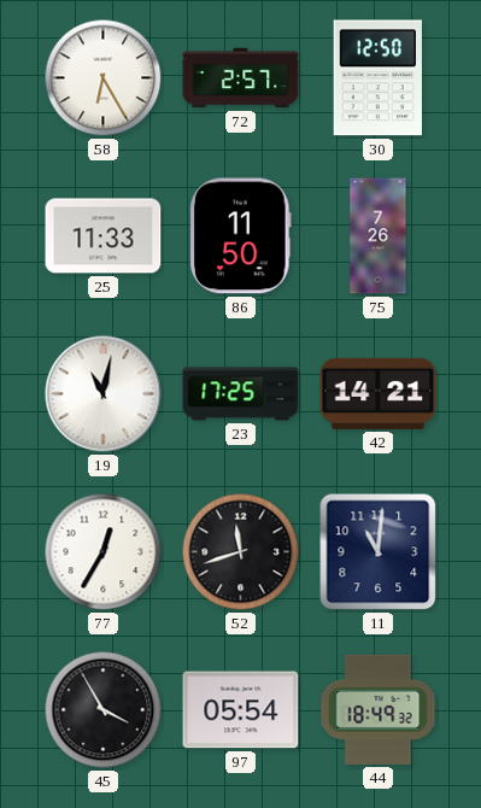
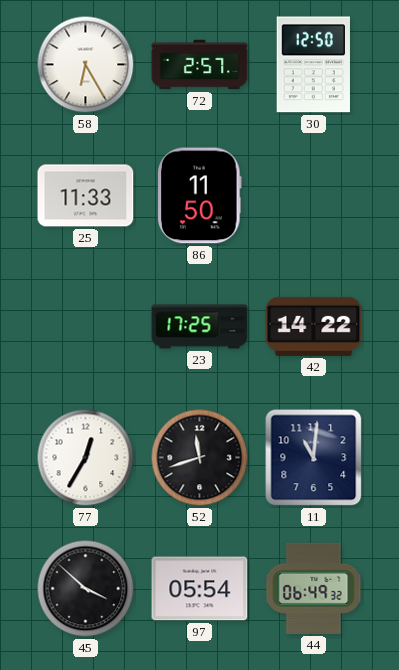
75: 7:26 -> none (379, 236)
19: 11:02 -> none (104, 394)
42: 14:21 -> 14:22 (314, 326)
45: 3:55 -> 3:52 (86, 589)
44: 18:49 -> 06:49 (314, 588)
